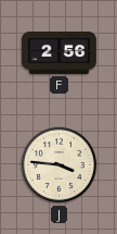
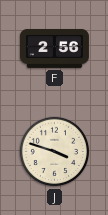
J: 3:46 -> 3:48 (55, 152)
